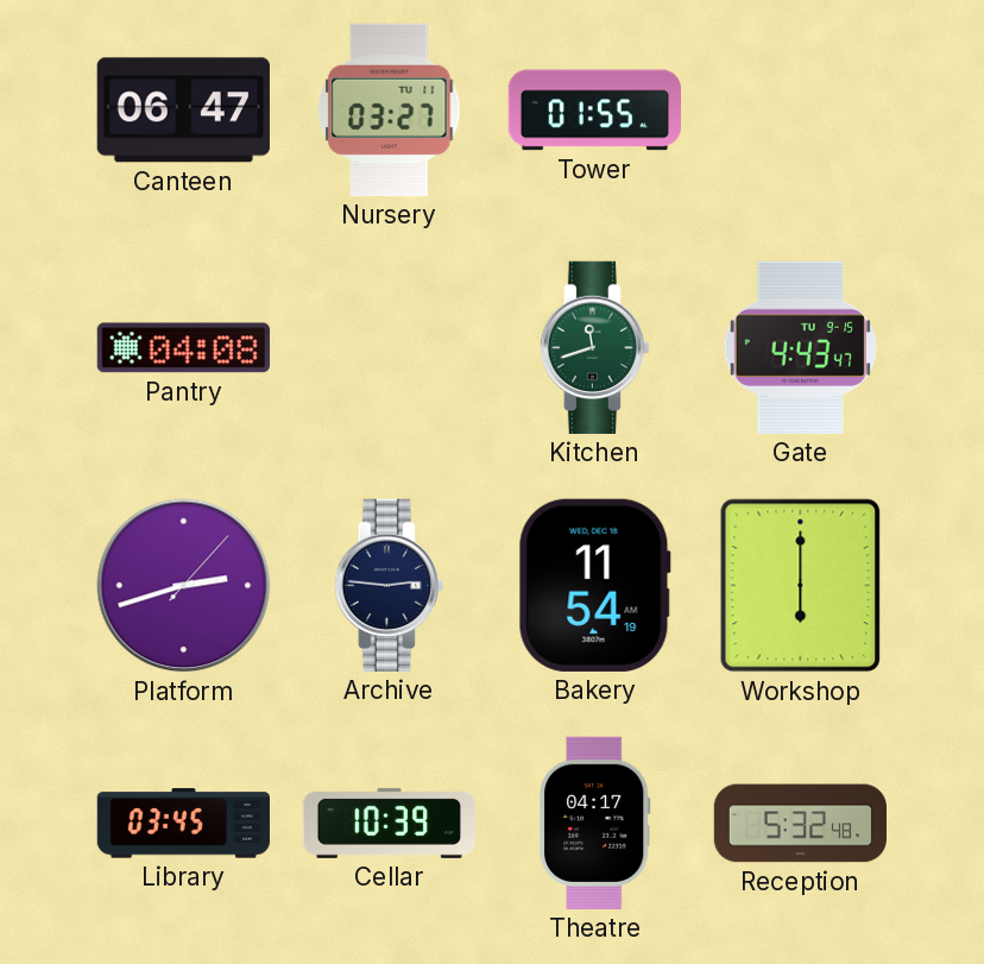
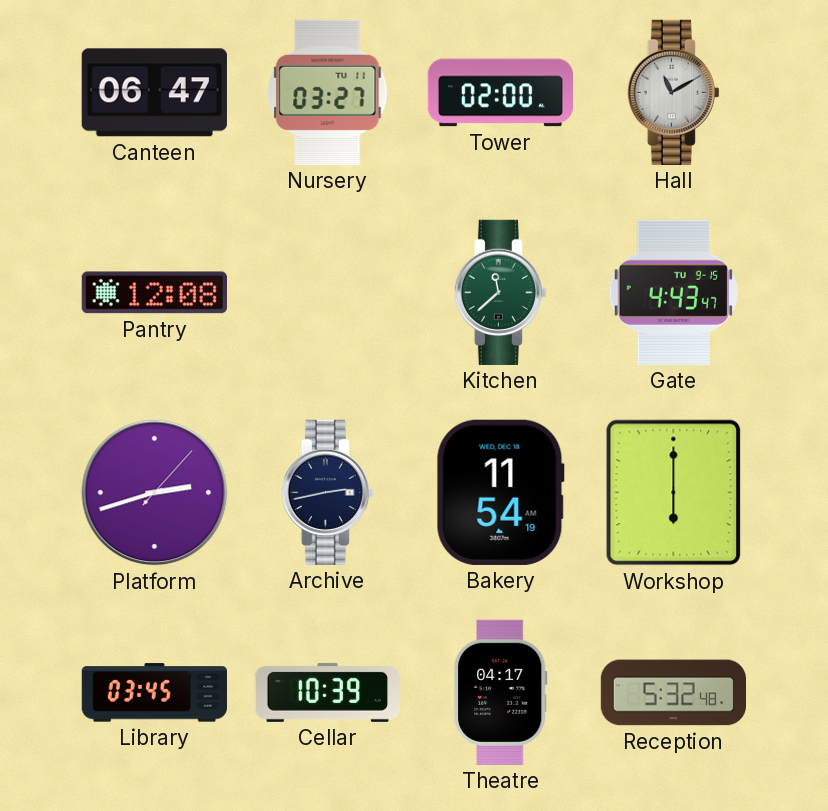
Tower: 01:55 -> 02:00 (500, 93)
Hall: none -> 11:10 (673, 92)
Pantry: 04:08 -> 12:08 (154, 293)
Kitchen: 11:42 -> 11:38 (500, 292)
Archive: 2:46 -> 2:43 (327, 492)
